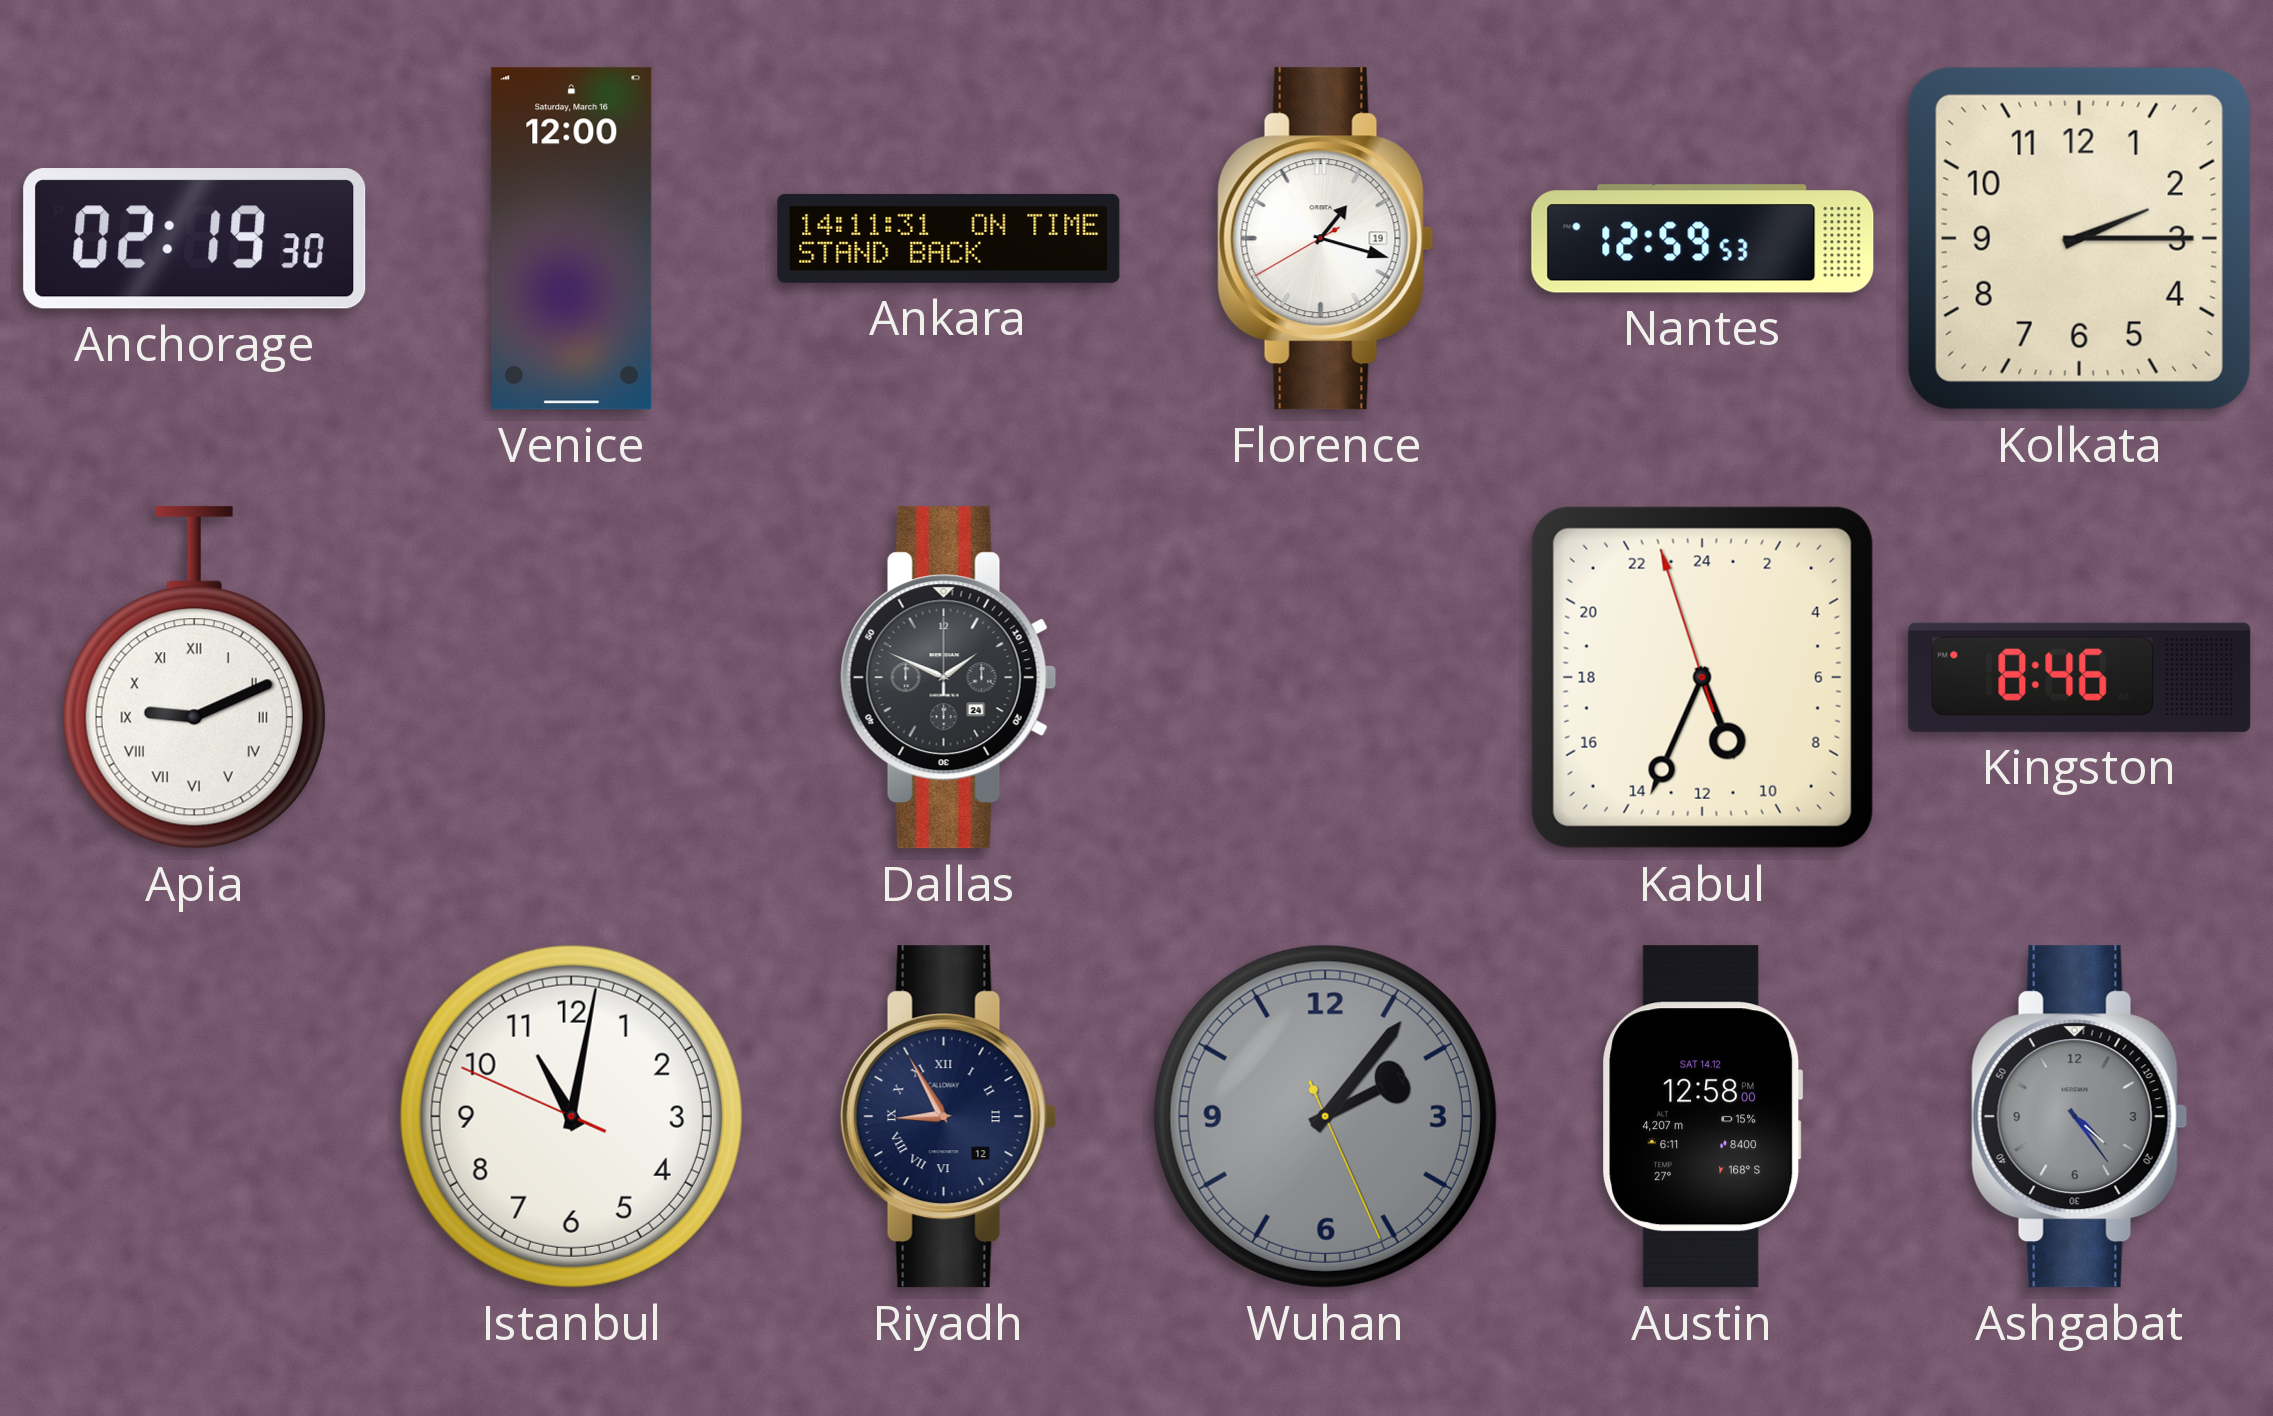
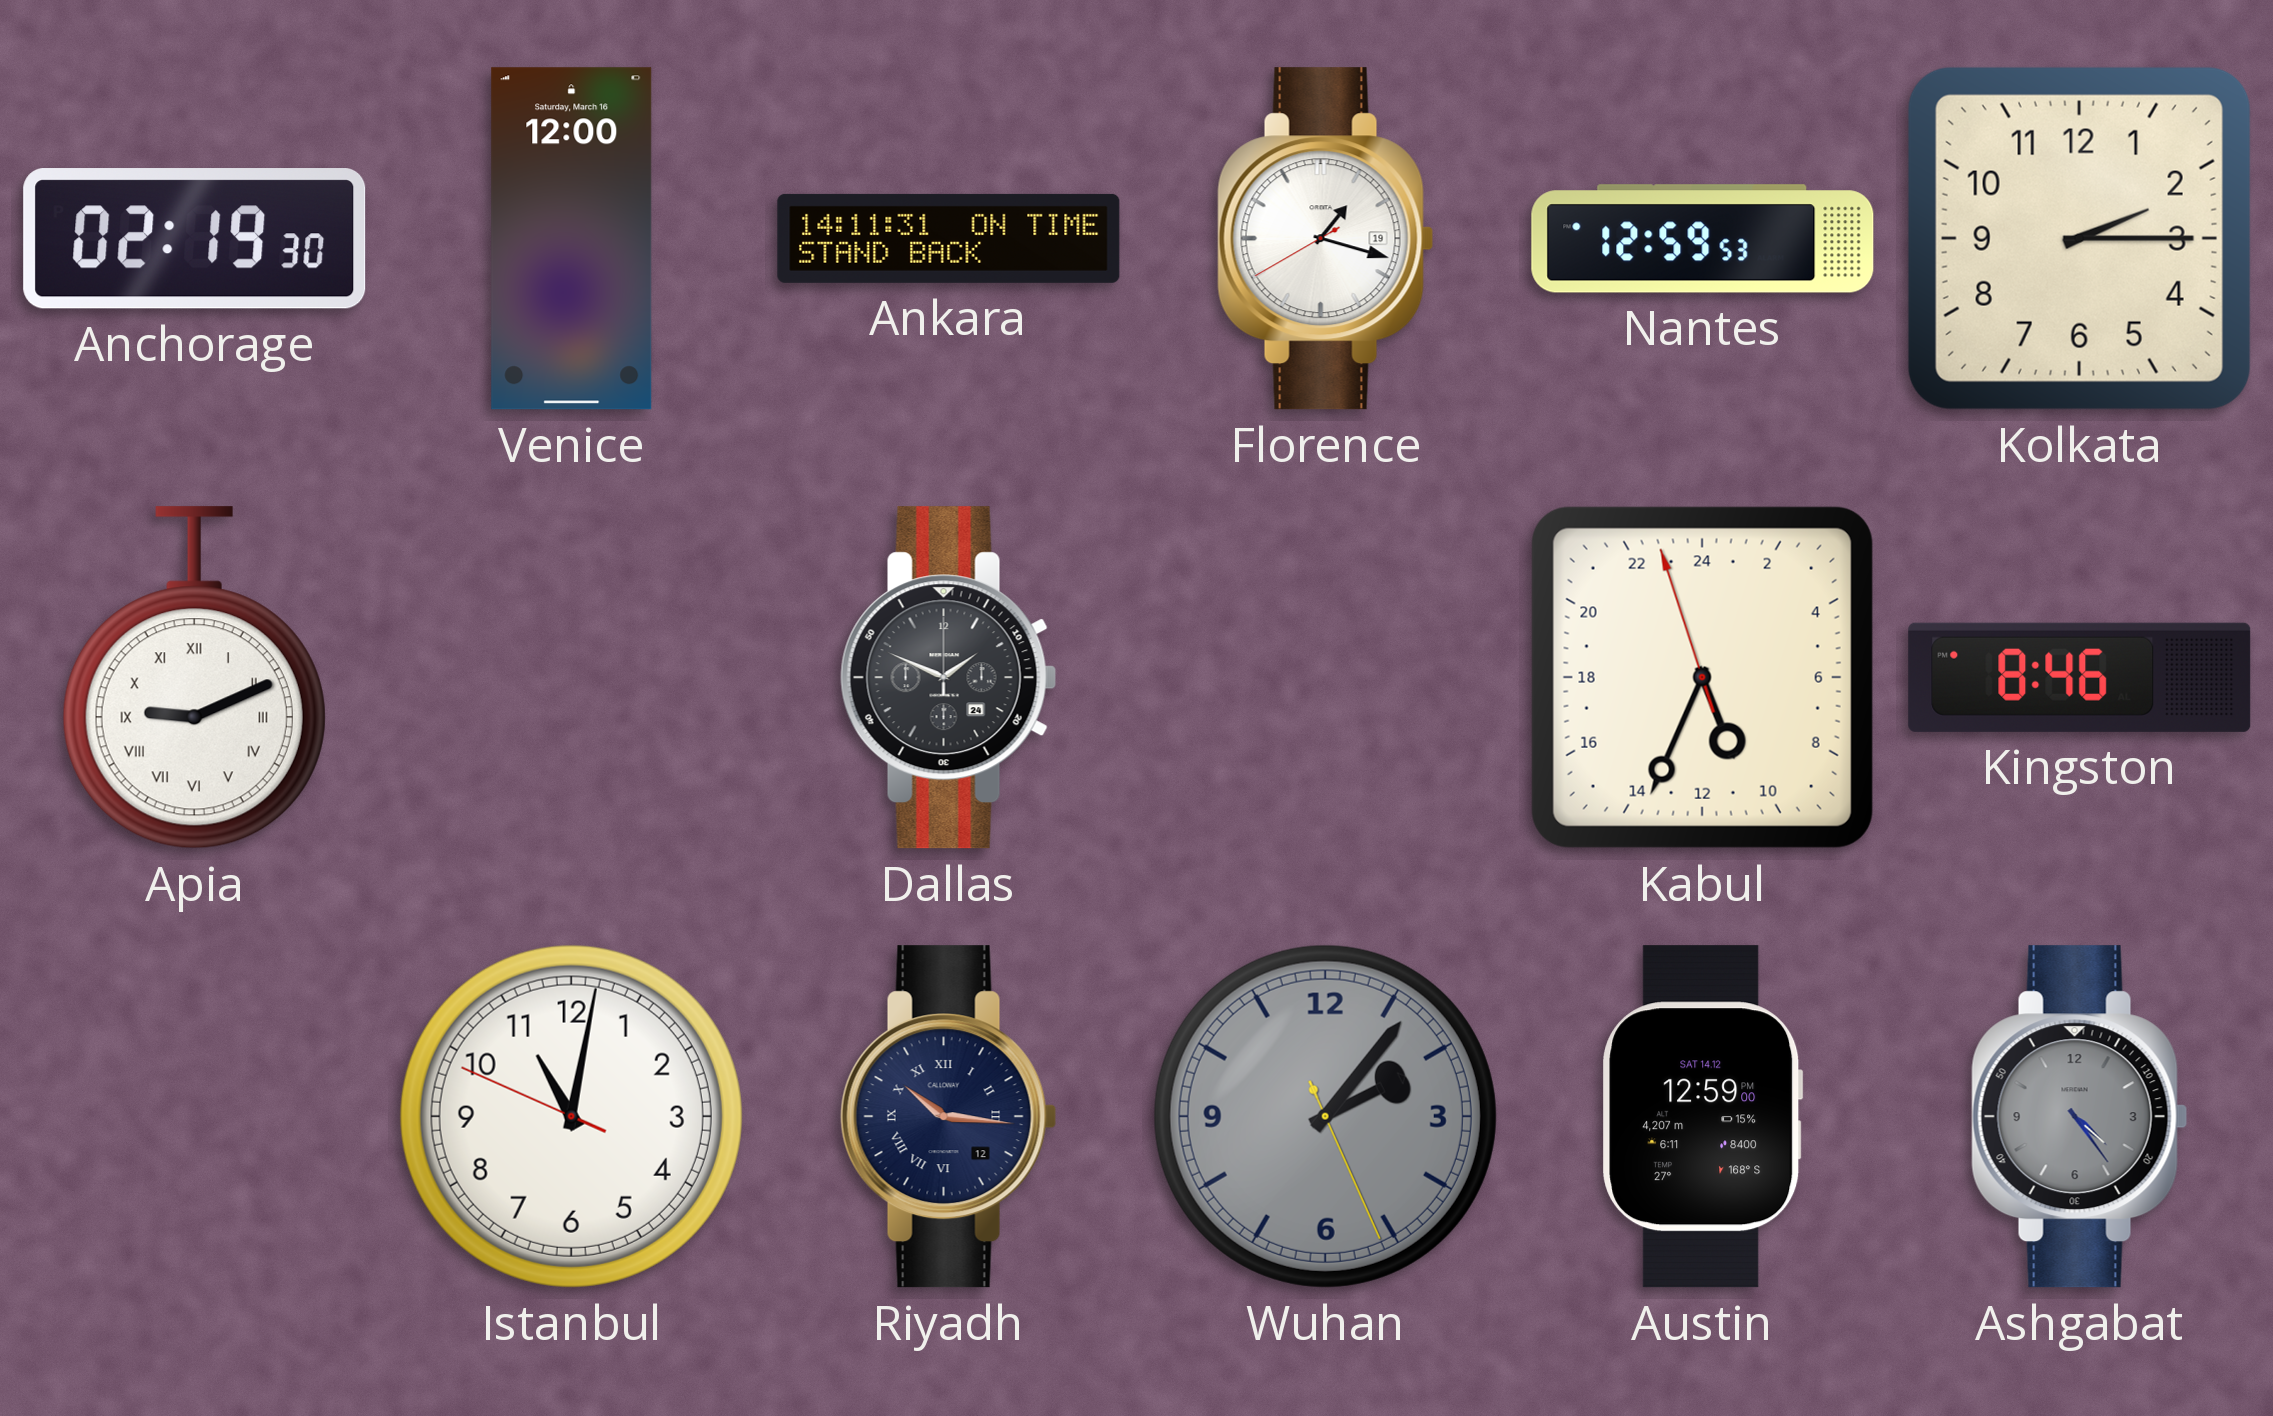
Riyadh: 8:55 -> 10:16 (949, 1117)
Austin: 12:58 -> 12:59 (1703, 1117)
